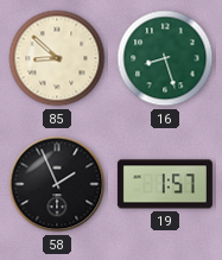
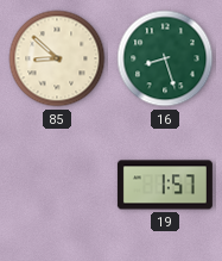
58: 1:56 -> none (57, 184)
